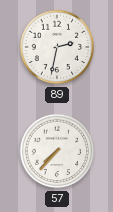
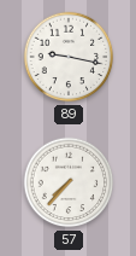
89: 2:32 -> 9:17 (69, 57)
